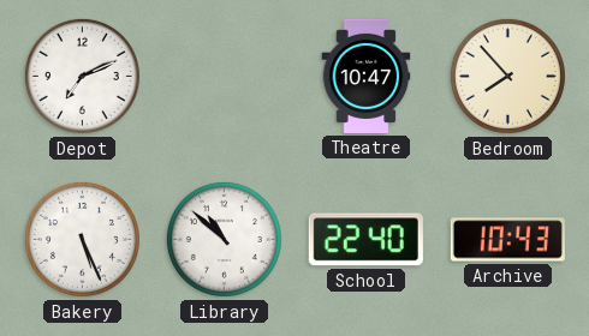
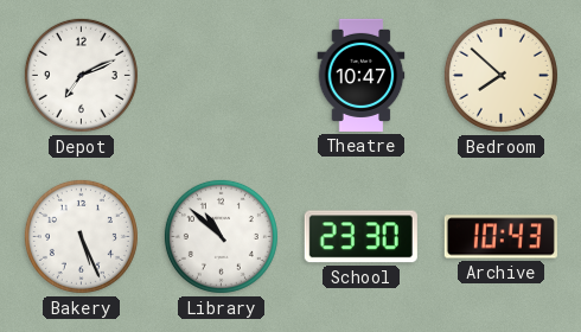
Bedroom: 7:53 -> 7:52 (500, 75)
School: 22:40 -> 23:30 (360, 237)
